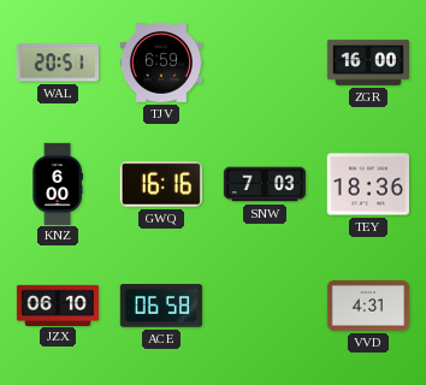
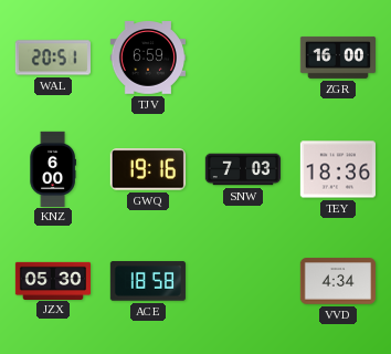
GWQ: 16:16 -> 19:16 (148, 169)
JZX: 06:10 -> 05:30 (52, 280)
ACE: 06:58 -> 18:58 (148, 281)
VVD: 4:31 -> 4:34 (337, 281)
